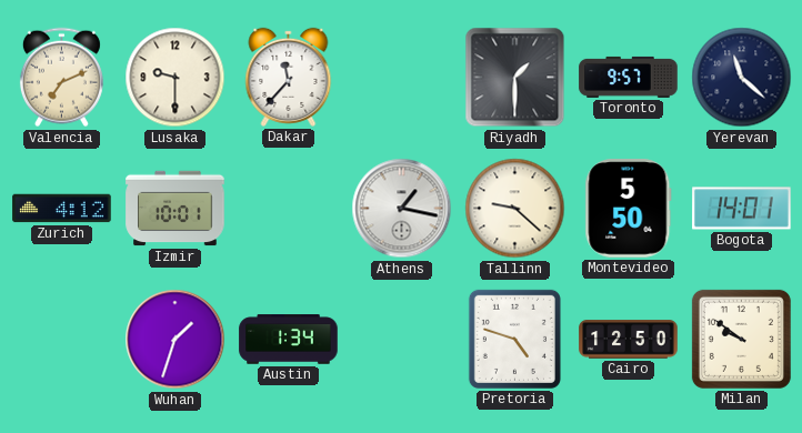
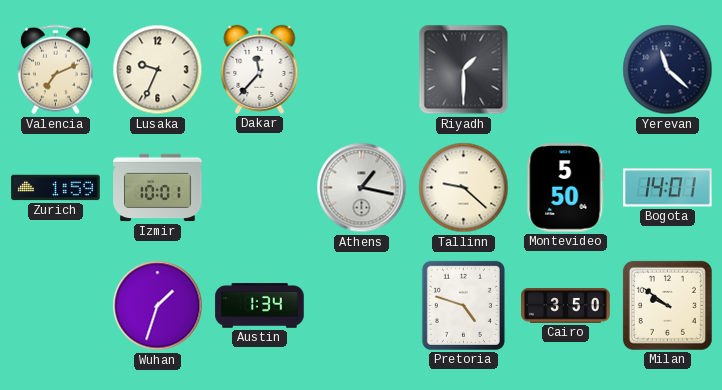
Lusaka: 9:30 -> 9:34 (158, 70)
Toronto: 9:57 -> none (629, 77)
Zurich: 4:12 -> 1:59 (56, 188)
Cairo: 12:50 -> 3:50 (566, 306)
